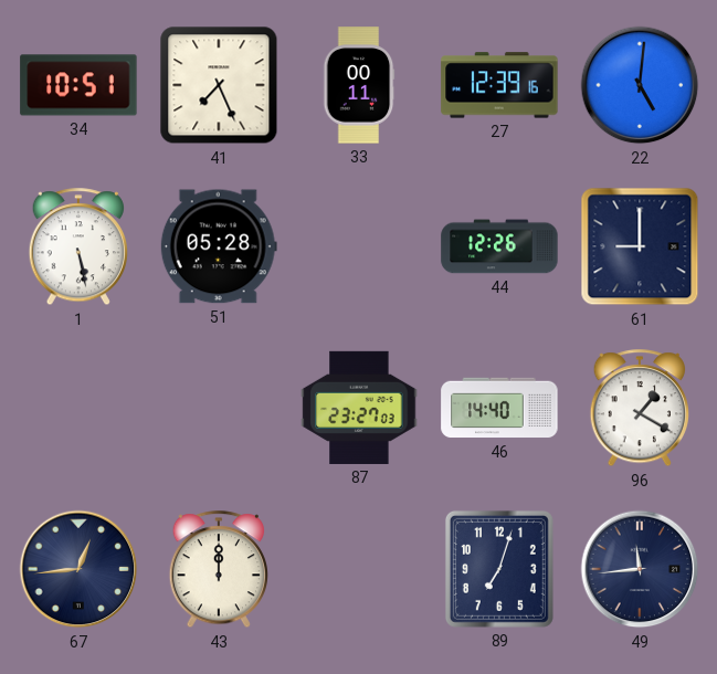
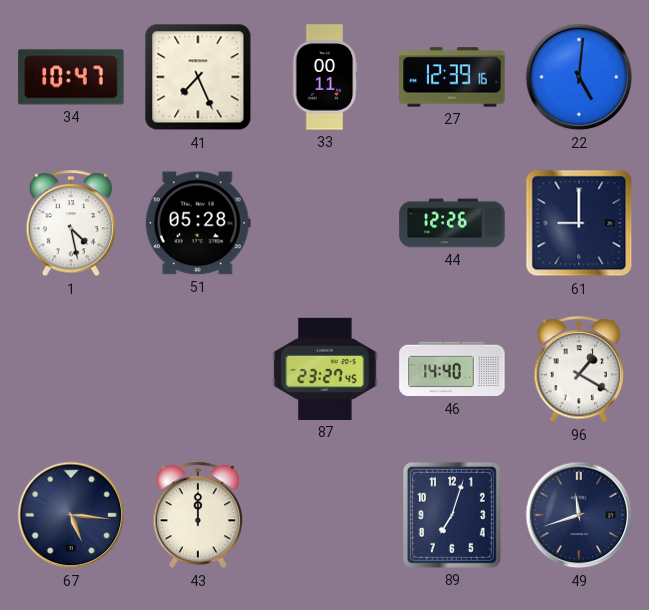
34: 10:51 -> 10:47 (71, 77)
1: 5:28 -> 4:28 (70, 224)
87: 23:27:03 -> 23:27:45 (325, 369)
67: 12:44 -> 5:16 (71, 515)
49: 11:44 -> 11:42 (579, 515)
